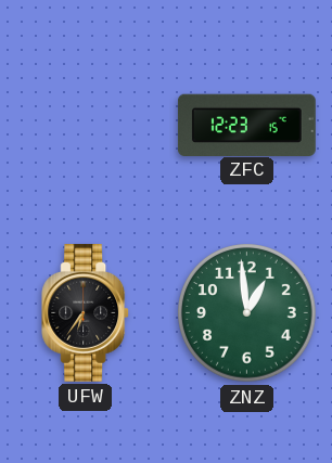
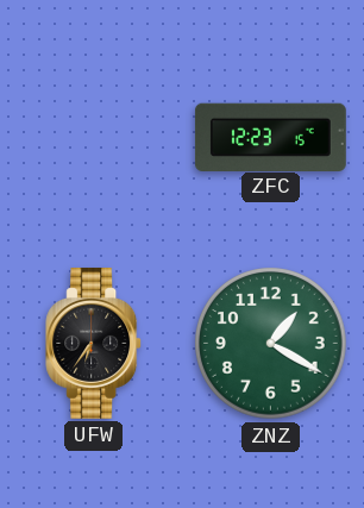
ZNZ: 12:59 -> 1:20 (271, 344)
